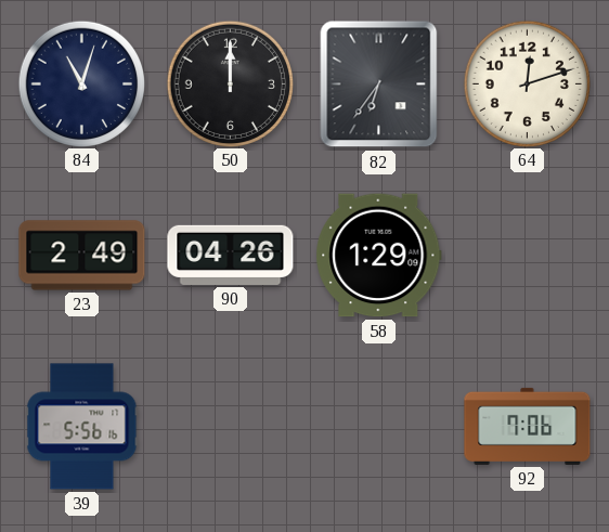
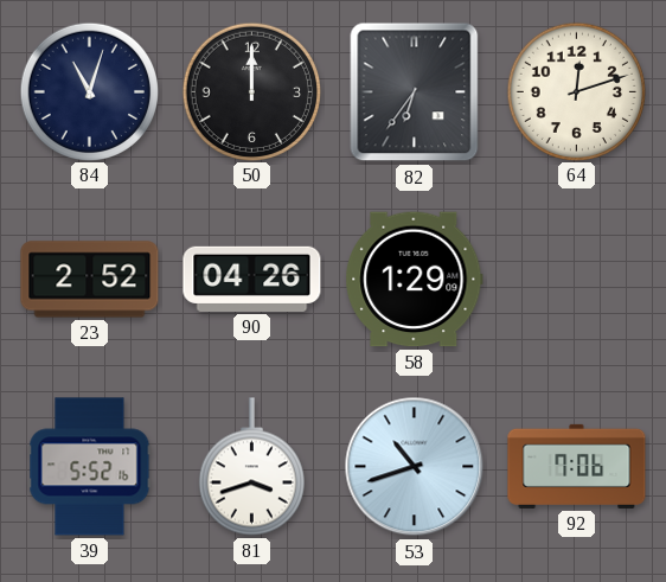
23: 2:49 -> 2:52 (90, 280)
39: 5:56 -> 5:52 (90, 467)
81: none -> 3:42 (251, 467)
53: none -> 10:42 (415, 467)
